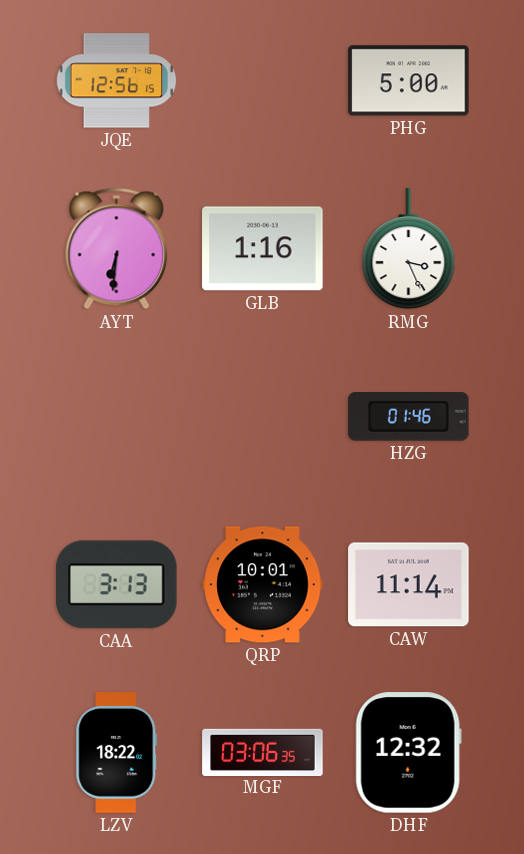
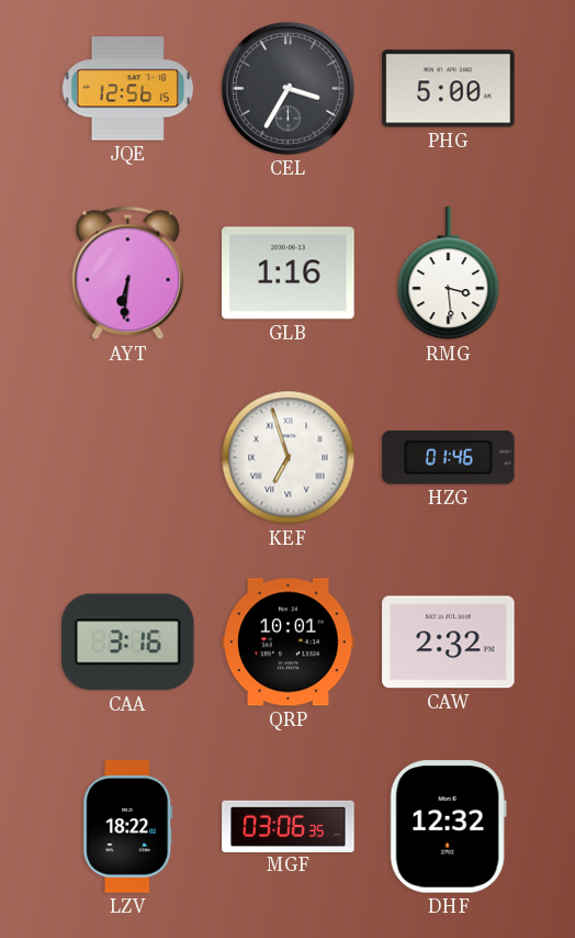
CEL: none -> 3:35 (287, 88)
RMG: 3:26 -> 3:29 (449, 273)
KEF: none -> 6:57 (289, 458)
CAA: 3:13 -> 3:16 (128, 643)
CAW: 11:14 -> 2:32 (449, 643)
